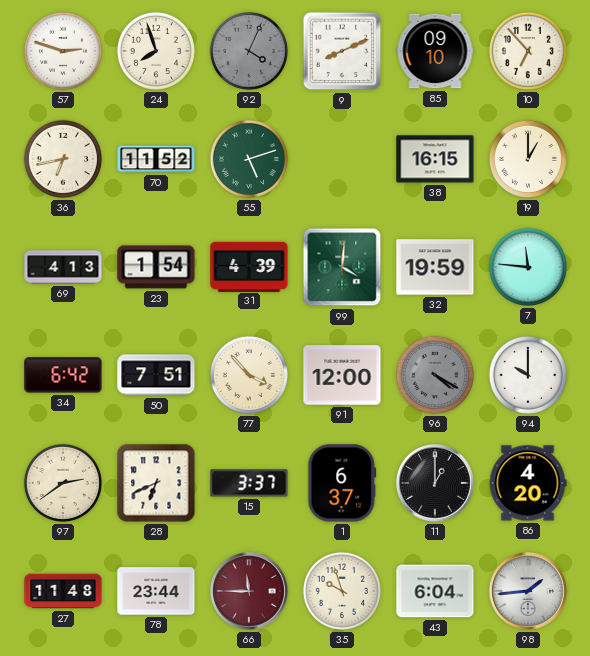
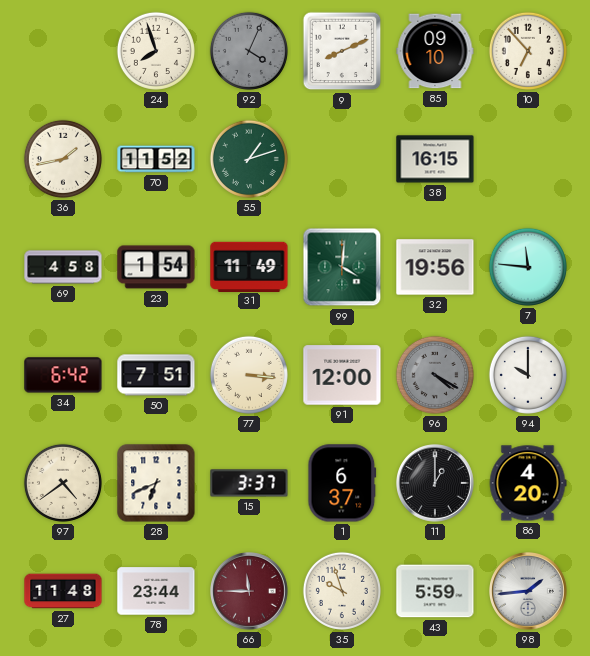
57: 2:48 -> none (63, 51)
36: 6:43 -> 1:43 (63, 159)
55: 5:12 -> 1:12 (249, 159)
19: 1:00 -> none (528, 159)
69: 4:13 -> 4:58 (63, 267)
31: 4:39 -> 11:49 (249, 266)
32: 19:59 -> 19:56 (435, 267)
77: 3:53 -> 3:16 (249, 375)
97: 2:39 -> 4:39 (63, 483)
43: 6:04 -> 5:59 (435, 591)
